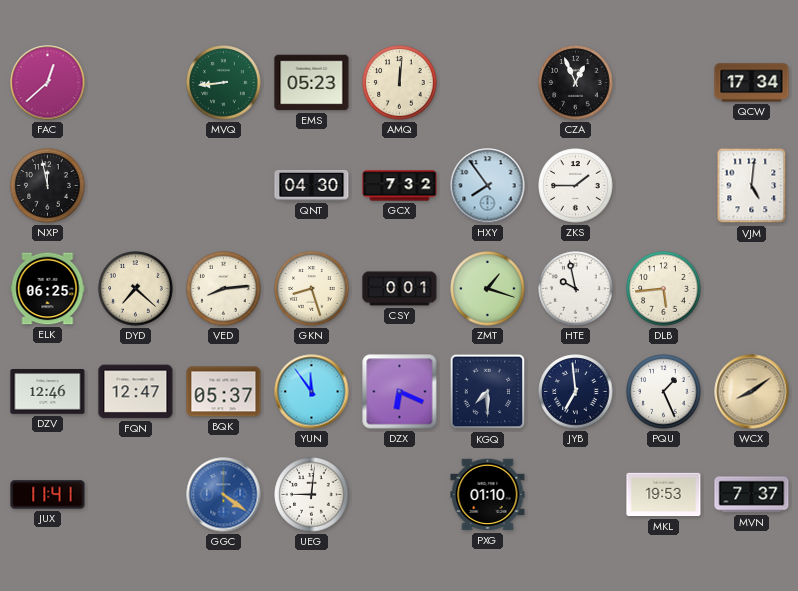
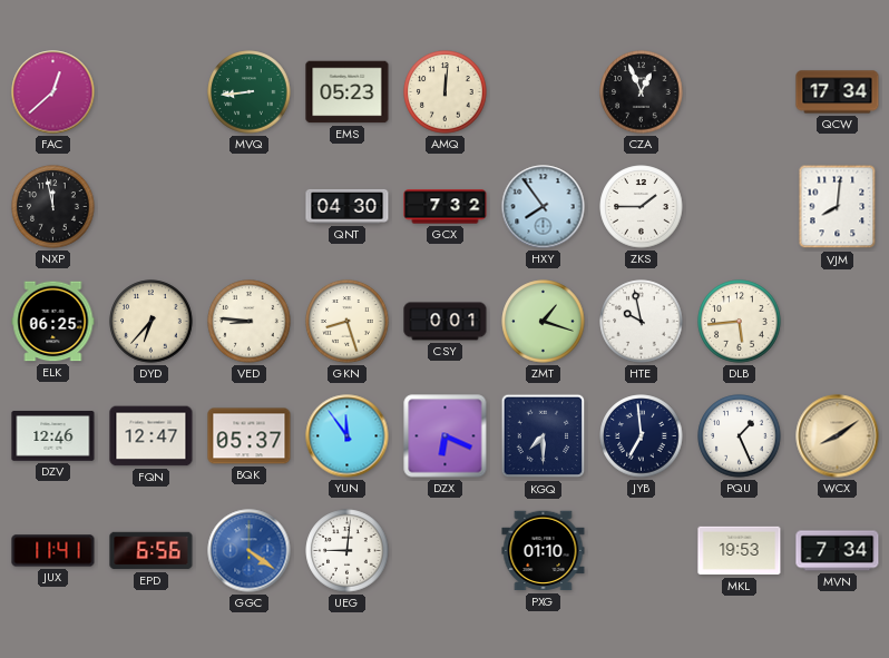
VJM: 5:01 -> 8:01 (838, 207)
DYD: 7:22 -> 6:37 (152, 322)
VED: 8:14 -> 8:46 (250, 322)
EPD: none -> 6:56 (152, 551)
MVN: 7:37 -> 7:34 (838, 551)
